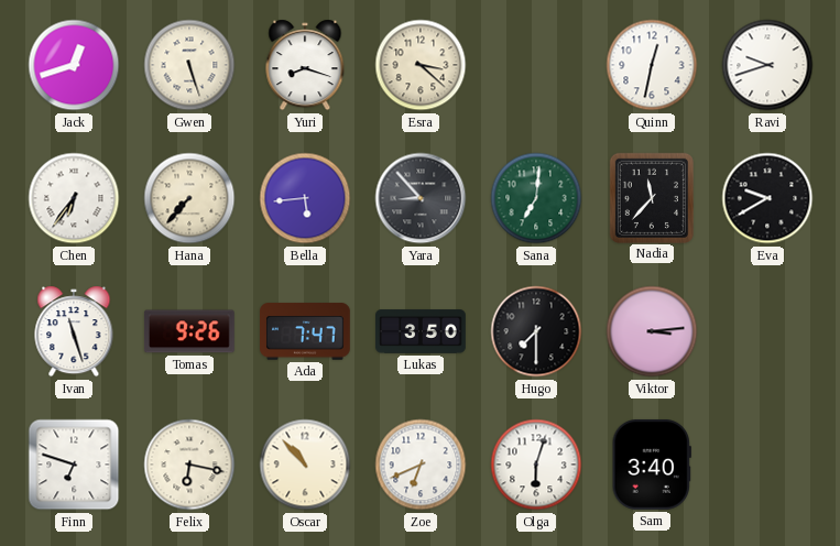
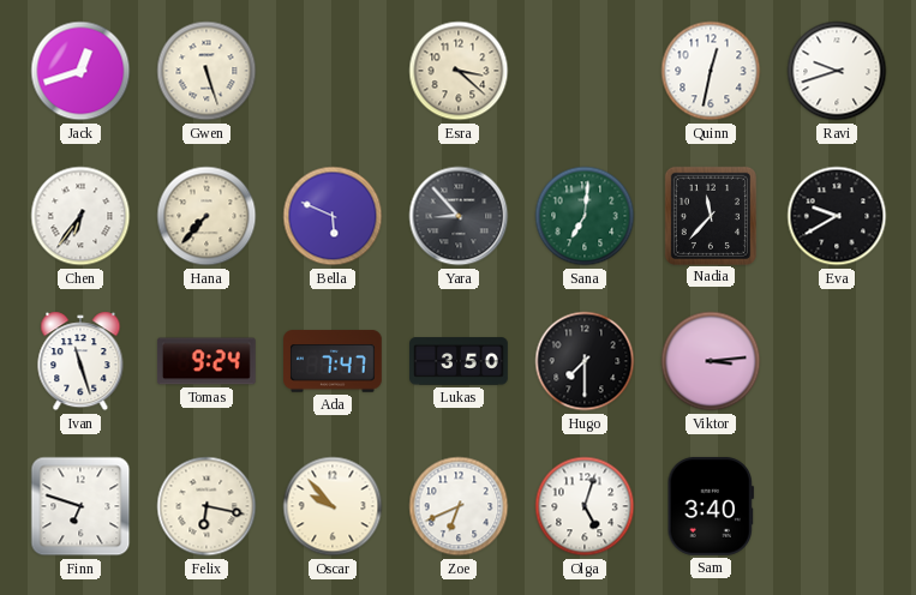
Yuri: 8:18 -> none (305, 65)
Bella: 5:44 -> 5:49 (333, 216)
Tomas: 9:26 -> 9:24 (206, 361)
Oscar: 10:53 -> 9:53 (333, 506)
Olga: 6:03 -> 5:03 (585, 506)
